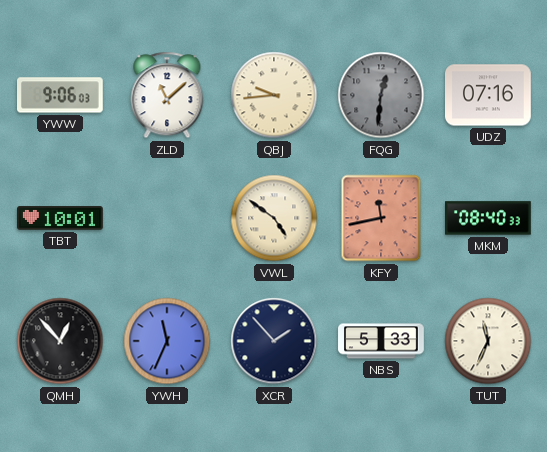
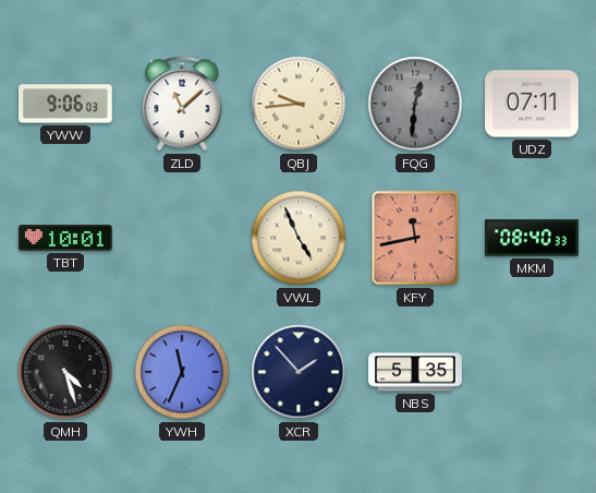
UDZ: 07:16 -> 07:11 (533, 104)
VWL: 4:51 -> 4:56 (299, 238)
QMH: 12:53 -> 4:27 (65, 372)
NBS: 5:33 -> 5:35 (415, 372)
TUT: 11:34 -> none (488, 341)
